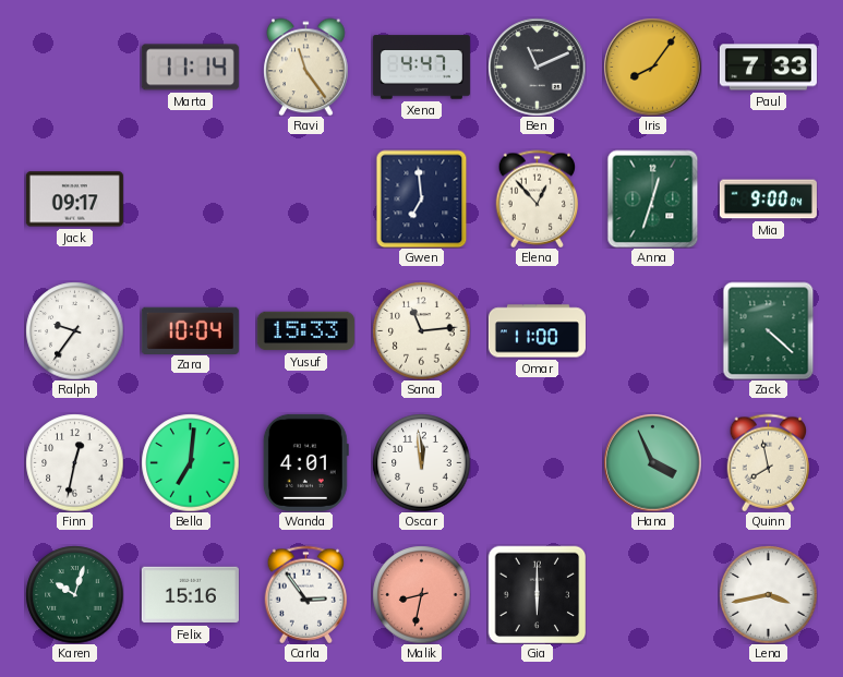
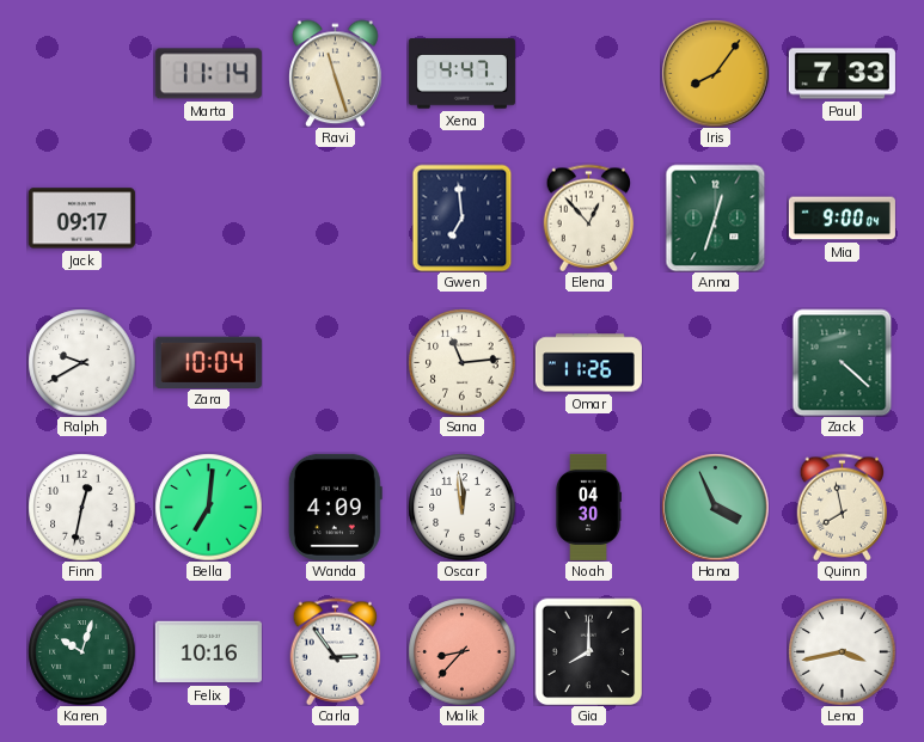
Ravi: 11:24 -> 11:27 (336, 73)
Ben: 11:11 -> none (537, 67)
Ralph: 9:36 -> 9:40 (81, 362)
Yusuf: 15:33 -> none (305, 331)
Omar: 11:00 -> 11:26 (588, 363)
Wanda: 4:01 -> 4:09 (335, 507)
Noah: none -> 04:30 (588, 507)
Felix: 15:16 -> 10:16 (208, 652)
Malik: 8:32 -> 8:37 (461, 651)
Gia: 6:00 -> 8:00 (588, 651)
